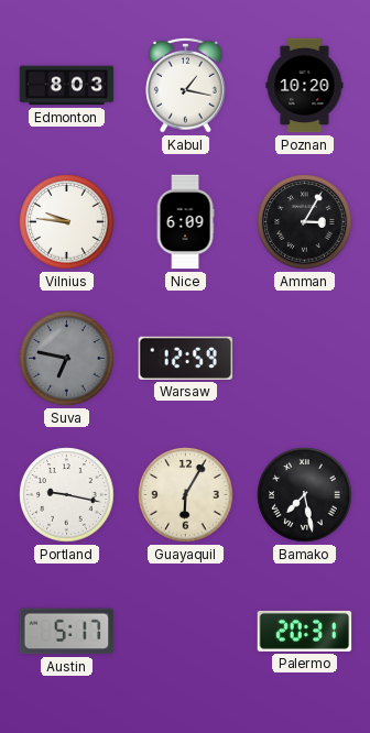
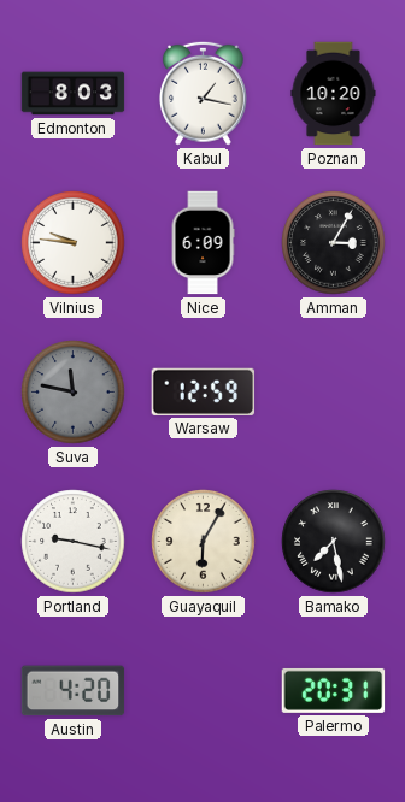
Suva: 6:47 -> 11:47 (74, 393)
Austin: 5:17 -> 4:20 (74, 691)
